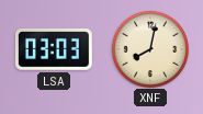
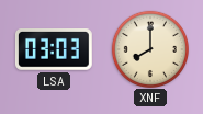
XNF: 8:02 -> 8:00 (149, 48)
